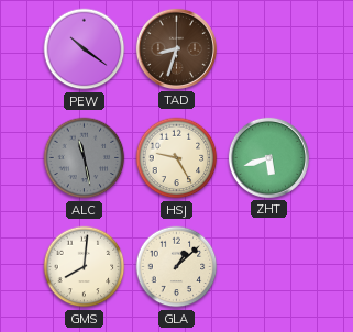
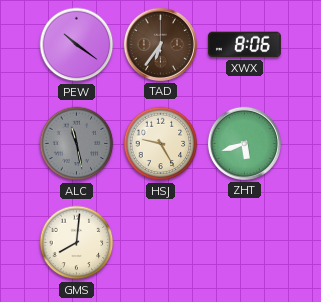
TAD: 8:33 -> 6:36 (160, 44)
XWX: none -> 8:06 (244, 45)
GLA: 1:08 -> none (177, 267)
